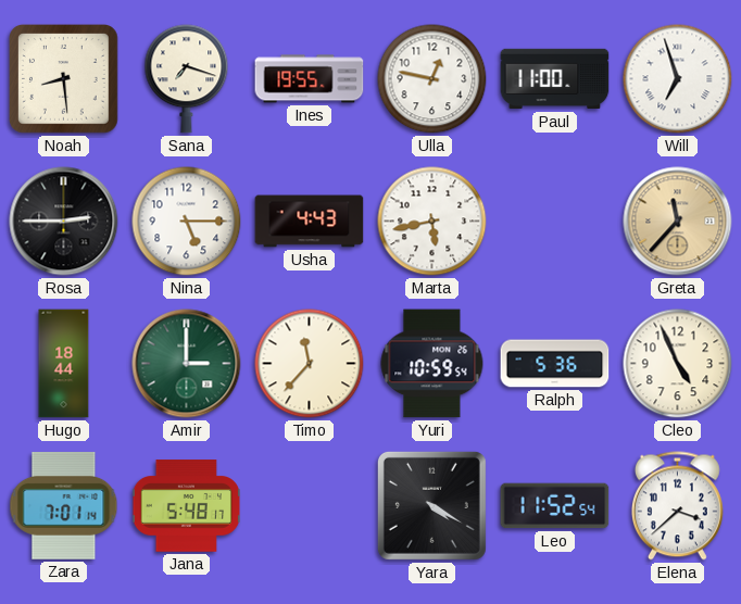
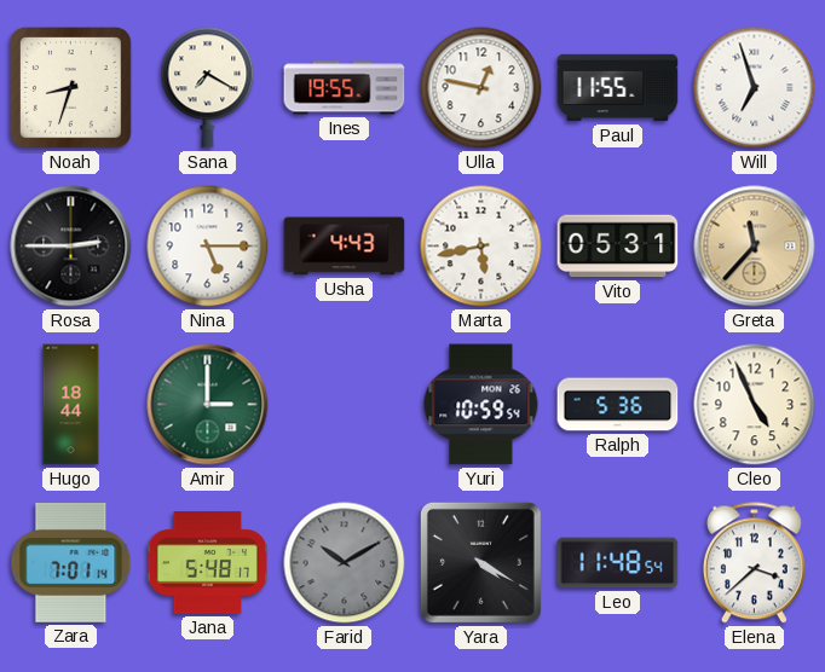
Noah: 8:29 -> 8:33 (71, 88)
Sana: 7:18 -> 7:20 (208, 88)
Paul: 11:00 -> 11:55 (618, 88)
Vito: none -> 05:31 (618, 247)
Timo: 11:37 -> none (310, 364)
Farid: none -> 10:10 (345, 563)
Leo: 11:52 -> 11:48 (618, 563)
